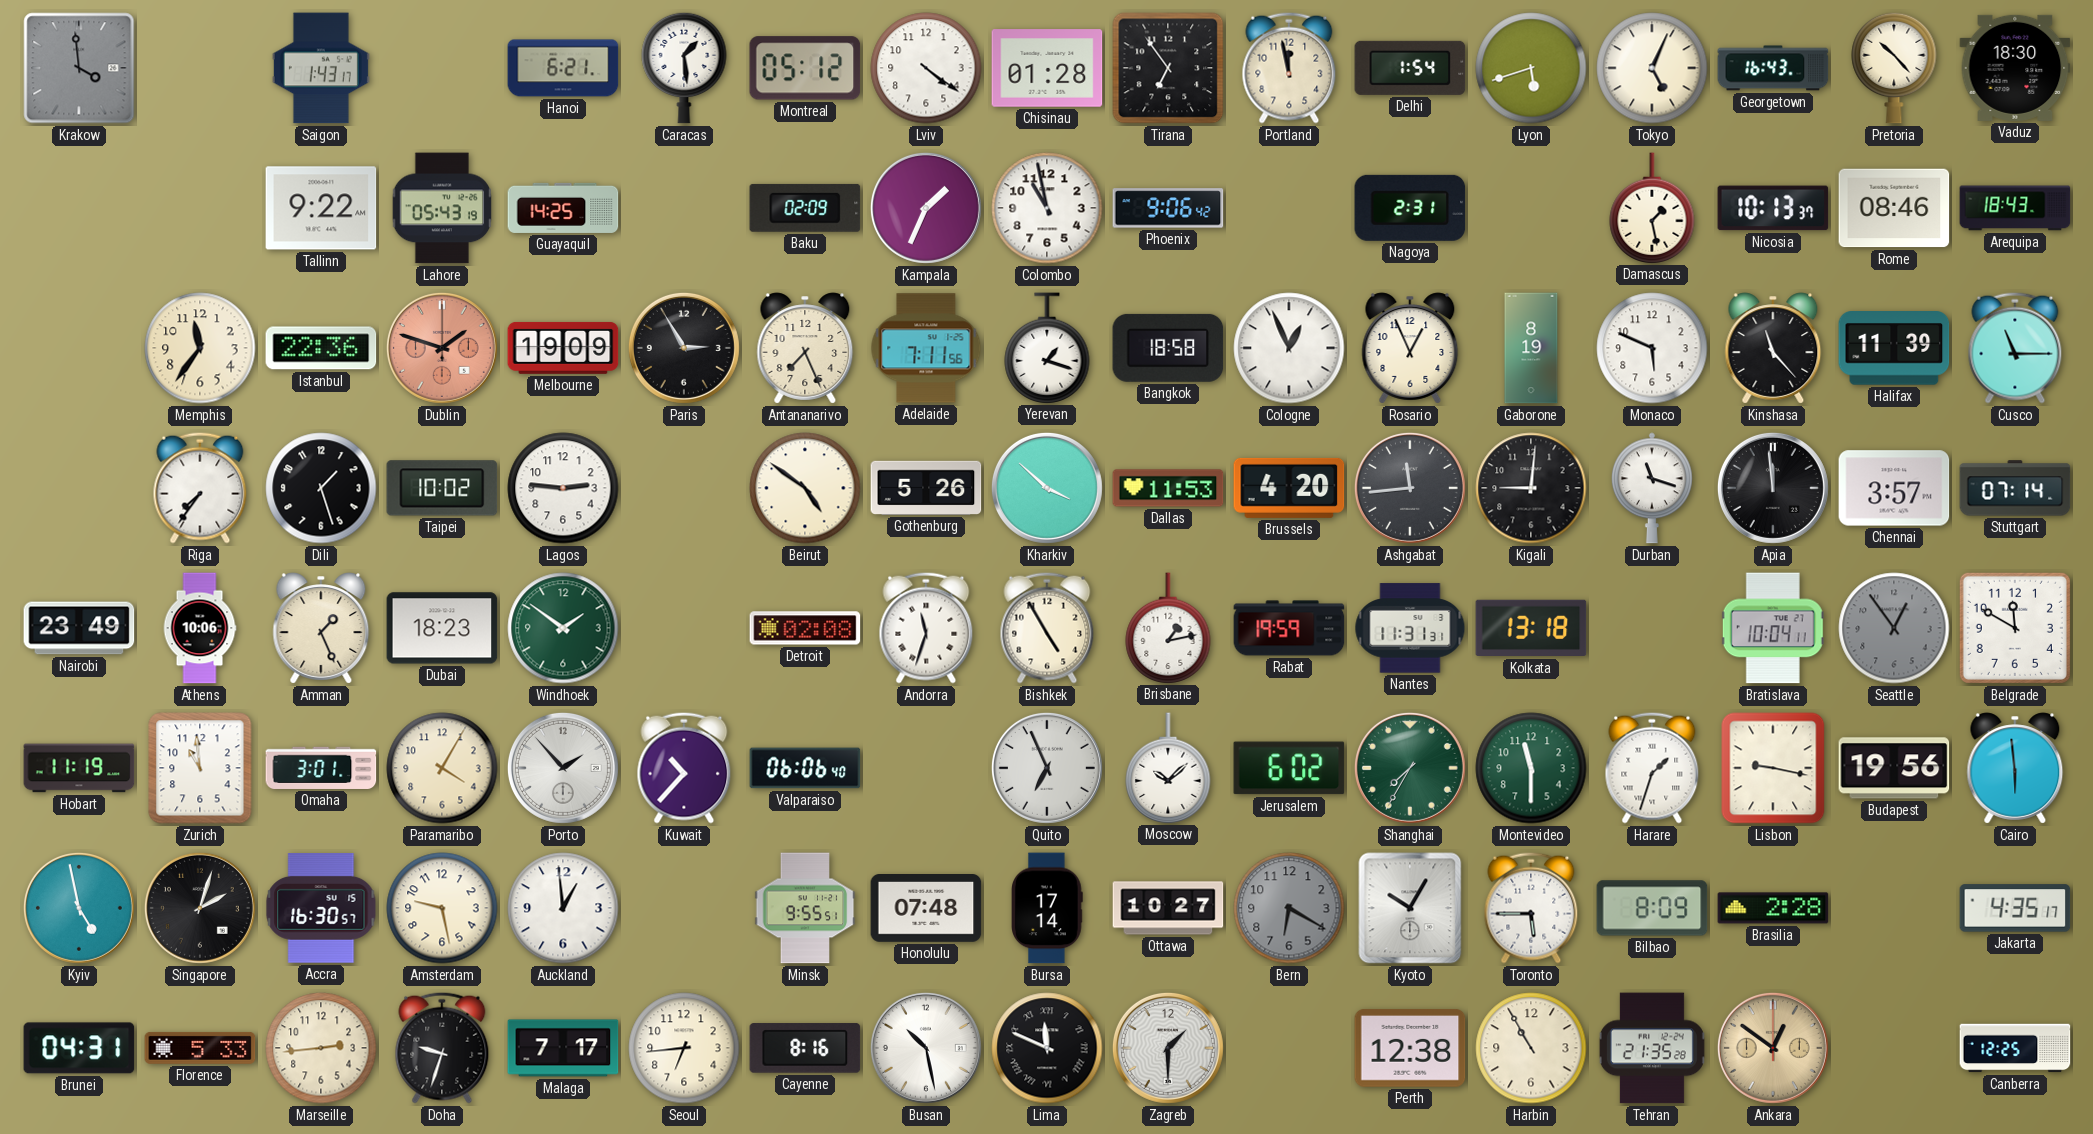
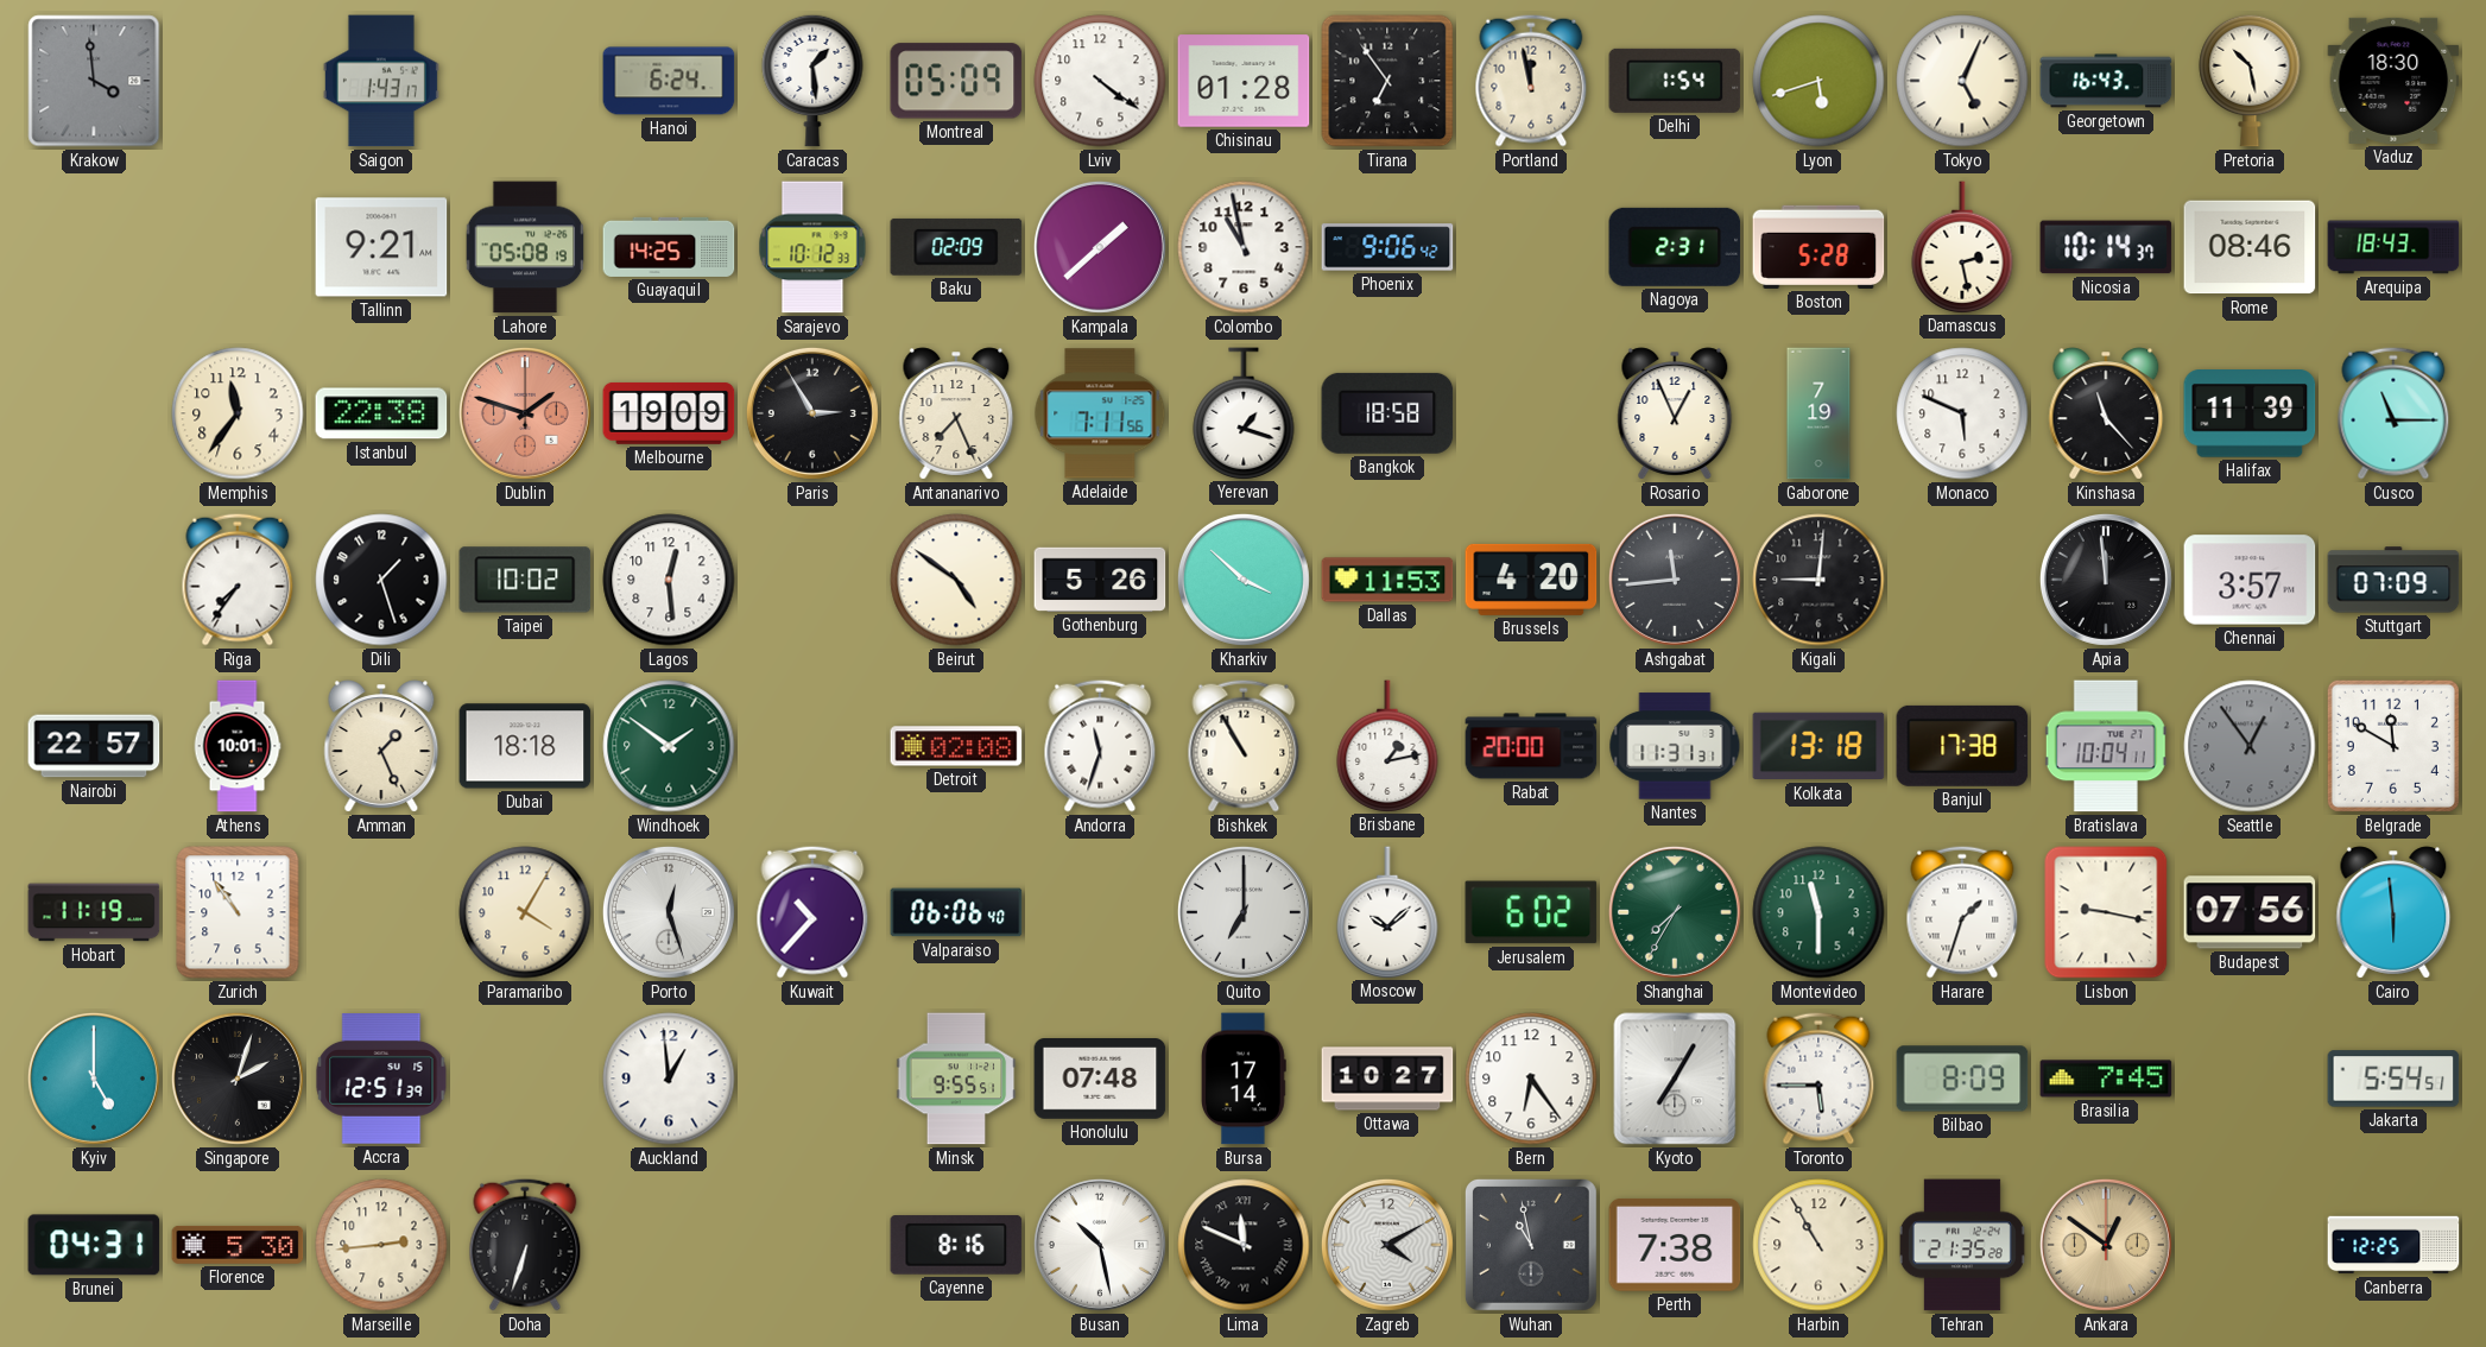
Hanoi: 6:21 -> 6:24 (669, 81)
Montreal: 05:12 -> 05:09 (956, 81)
Pretoria: 10:23 -> 10:28 (2250, 81)
Tallinn: 9:22 -> 9:21 (381, 247)
Lahore: 05:43 -> 05:08 (525, 247)
Sarajevo: none -> 10:12 (812, 247)
Kampala: 1:34 -> 1:38 (1100, 247)
Boston: none -> 5:28 (1818, 247)
Damascus: 1:28 -> 2:28 (1962, 247)
Nicosia: 10:13 -> 10:14 (2106, 247)
Istanbul: 22:36 -> 22:38 (381, 413)
Cologne: 12:56 -> none (1289, 348)
Gaborone: 8:19 -> 7:19 (1818, 413)
Lagos: 2:46 -> 12:29 (669, 580)
Durban: 11:18 -> none (1652, 488)
Stuttgart: 07:14 -> 07:09 (2393, 580)
Nairobi: 23:49 -> 22:57 (94, 746)
Athens: 10:06 -> 10:01 (238, 746)
Dubai: 18:23 -> 18:18 (525, 746)
Bishkek: 4:55 -> 10:55 (1244, 746)
Rabat: 19:59 -> 20:00 (1531, 746)
Banjul: none -> 17:38 (1962, 746)
Zurich: 10:59 -> 10:54 (238, 912)
Omaha: 3:01 -> none (321, 768)
Porto: 1:53 -> 12:27 (669, 912)
Quito: 6:56 -> 7:00 (1244, 912)
Budapest: 19:56 -> 07:56 (2250, 912)
Kyiv: 4:58 -> 5:00 (94, 1079)
Accra: 16:30 -> 12:51 (381, 1079)
Amsterdam: 9:28 -> none (442, 908)
Bern: 6:20 -> 6:24 (1531, 1079)
Bern dial: grey -> white (1531, 1079)
Kyoto: 10:05 -> 7:05 (1675, 1079)
Brasilia: 2:28 -> 7:45 (2106, 1079)
Jakarta: 4:35 -> 5:54 (2393, 1079)
Florence: 5:33 -> 5:30 (238, 1245)
Doha: 9:33 -> 6:33 (525, 1245)
Malaga: 7:17 -> none (563, 1048)
Seoul: 6:44 -> none (684, 1048)
Zagreb: 1:30 -> 4:10 (1387, 1245)
Wuhan: none -> 10:58 (1531, 1245)
Perth: 12:38 -> 7:38 (1675, 1246)
